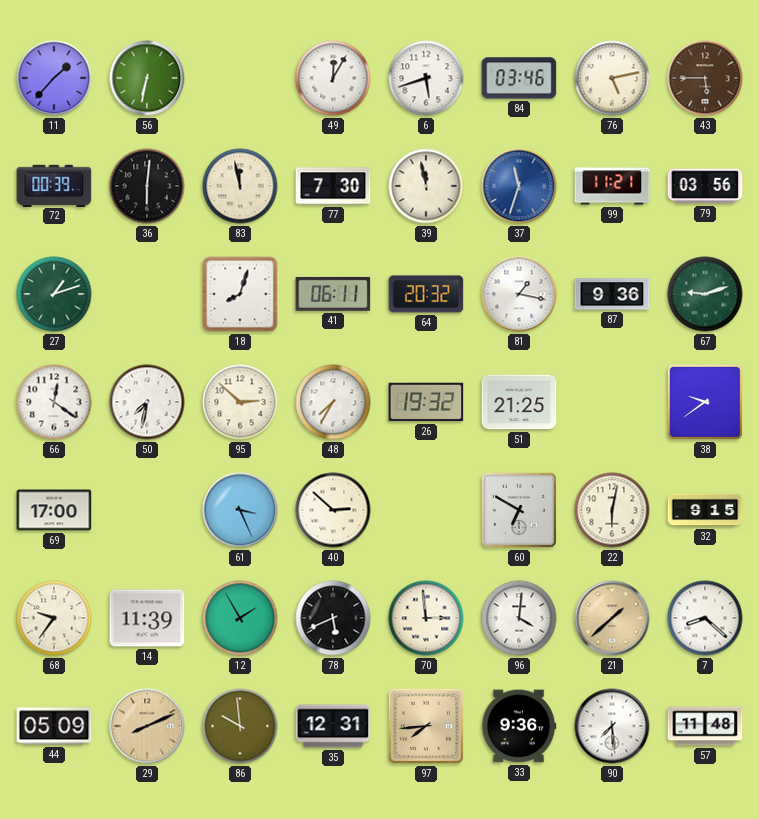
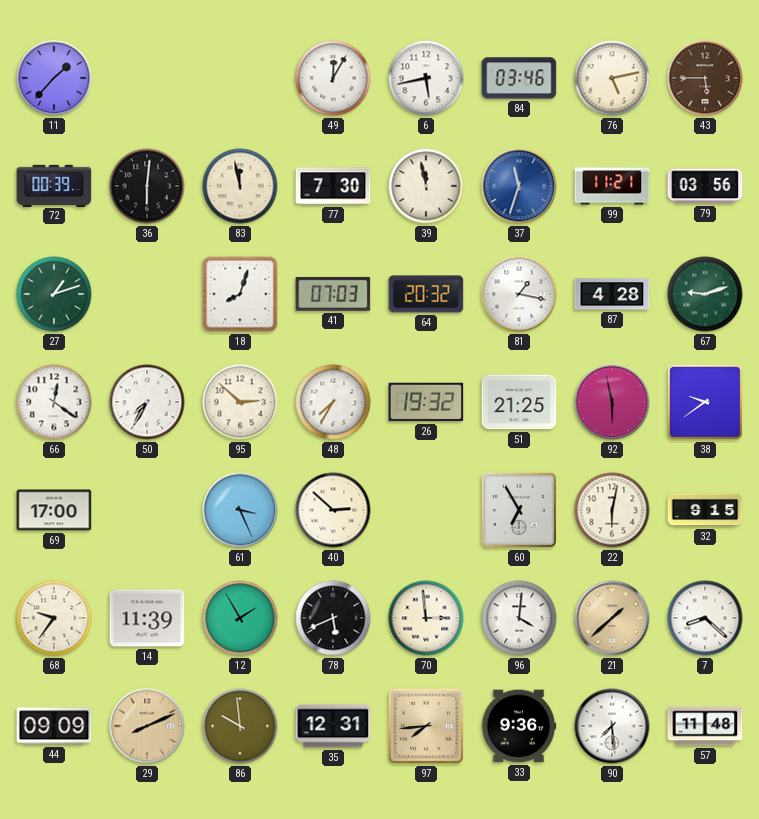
56: 6:32 -> none (147, 78)
6: 5:42 -> 5:43 (426, 78)
41: 06:11 -> 07:03 (333, 294)
87: 9:36 -> 4:28 (612, 294)
50: 7:32 -> 7:35 (147, 402)
92: none -> 5:58 (612, 402)
60: 6:50 -> 6:55 (519, 510)
44: 05:09 -> 09:09 (54, 726)
